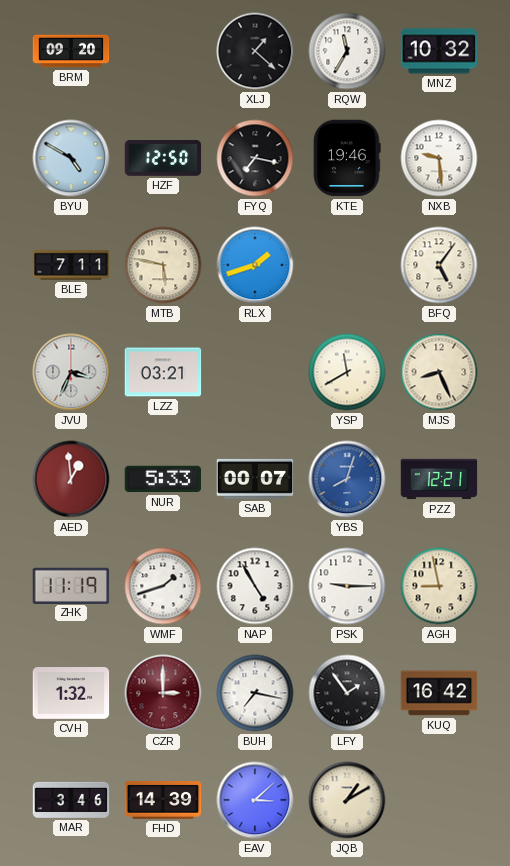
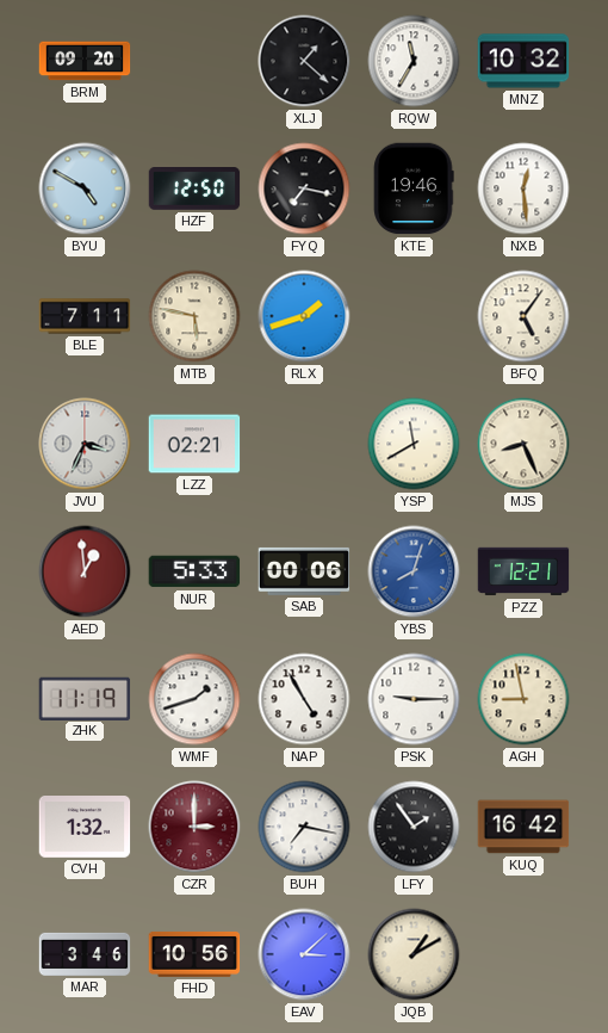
NXB: 9:29 -> 12:29 (523, 188)
LZZ: 03:21 -> 02:21 (194, 444)
SAB: 00:07 -> 00:06 (304, 571)
FHD: 14:39 -> 10:56 (194, 954)
